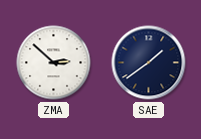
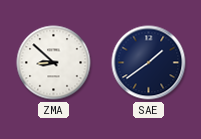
ZMA: 2:52 -> 8:52 (54, 63)
